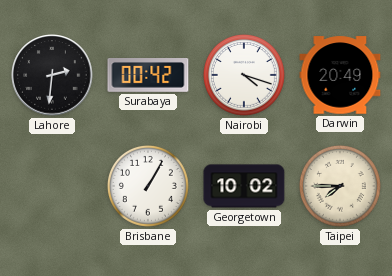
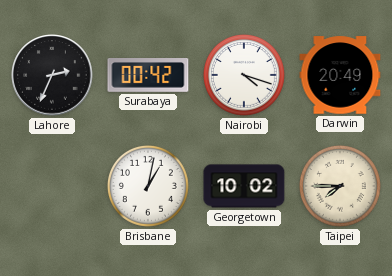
Lahore: 2:31 -> 2:34 (52, 75)
Brisbane: 1:05 -> 1:02 (148, 186)
